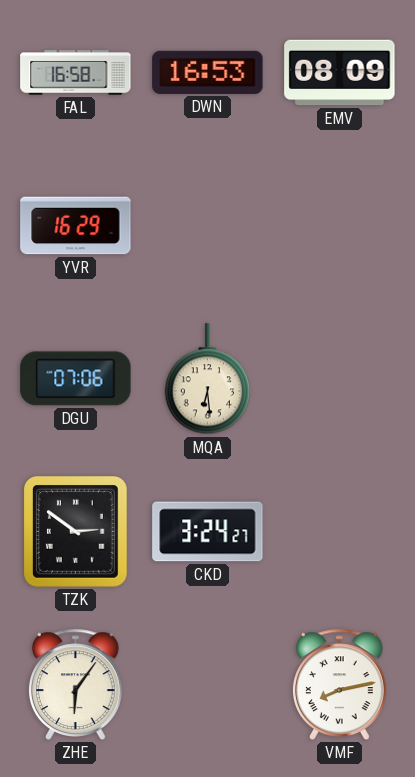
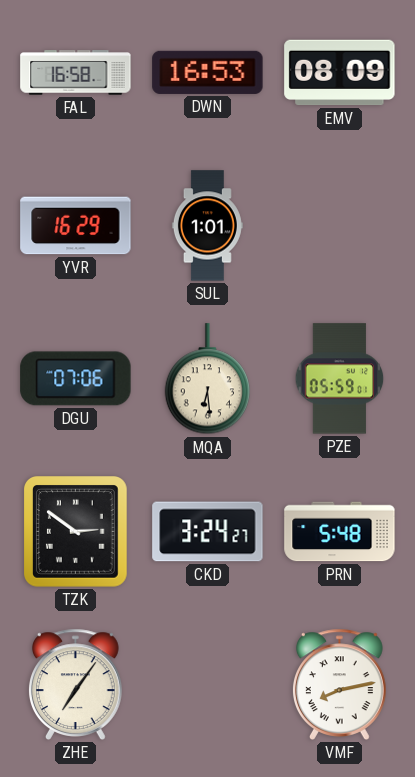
SUL: none -> 1:01 (207, 226)
PZE: none -> 05:59 (340, 379)
PRN: none -> 5:48 (340, 532)
ZHE: 6:06 -> 7:06 (75, 684)
